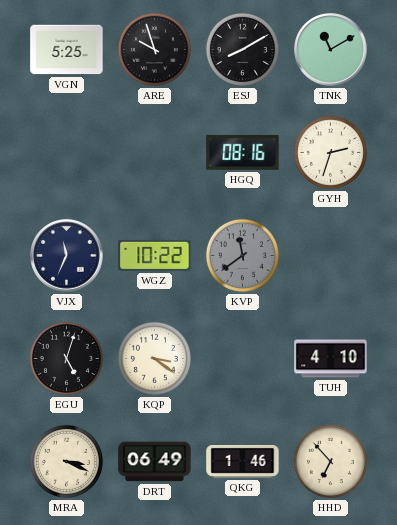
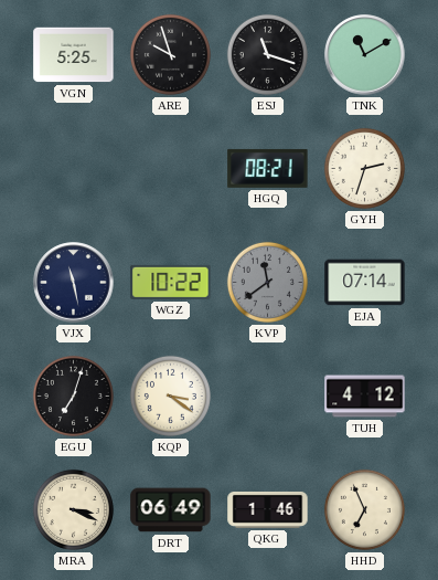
ESJ: 8:10 -> 11:18 (267, 54)
HGQ: 08:16 -> 08:21 (268, 168)
VJX: 11:34 -> 11:28 (74, 283)
EJA: none -> 07:14 (365, 283)
EGU: 5:03 -> 7:03 (73, 396)
TUH: 4:10 -> 4:12 (365, 397)
HHD: 6:53 -> 6:56 (364, 509)
